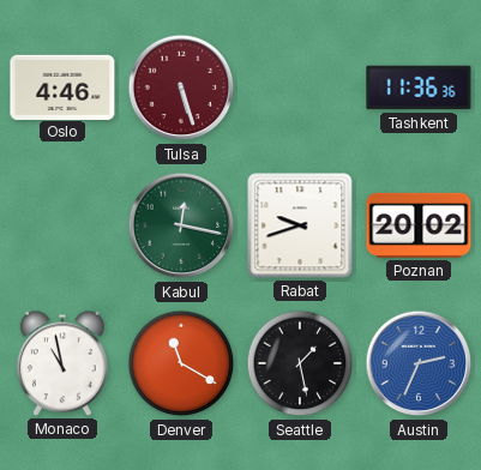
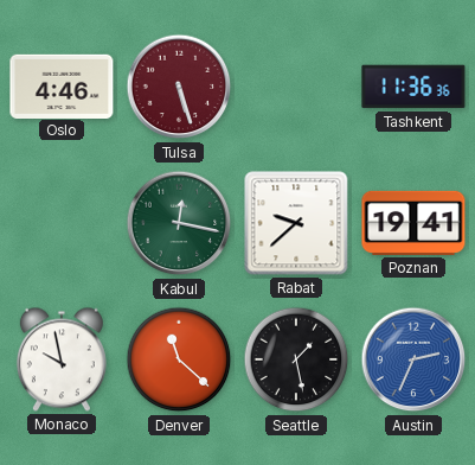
Rabat: 9:42 -> 9:38 (296, 223)
Poznan: 20:02 -> 19:41 (413, 223)
Monaco: 10:58 -> 9:58 (62, 359)
Denver: 11:20 -> 11:22 (179, 359)
